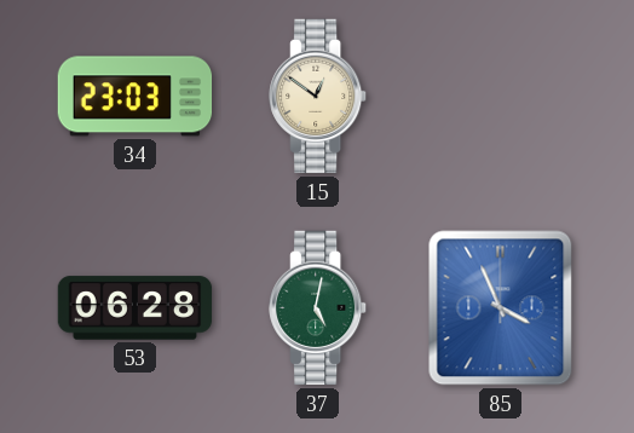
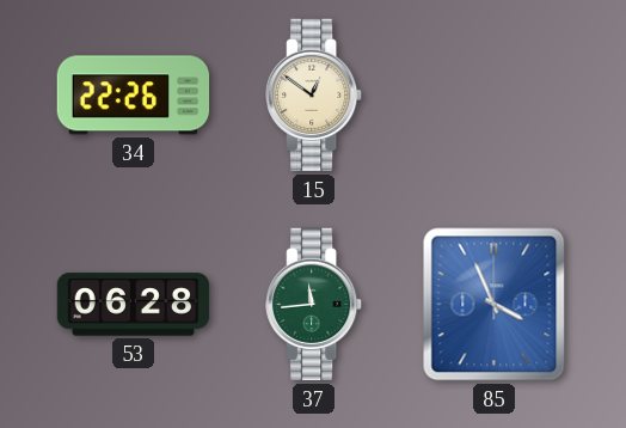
34: 23:03 -> 22:26 (134, 96)
37: 5:02 -> 11:44 (314, 305)
